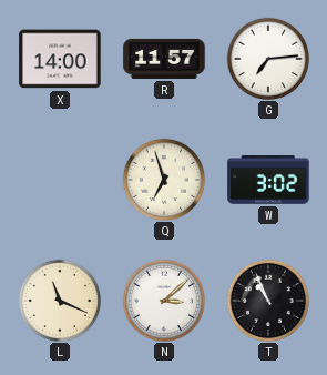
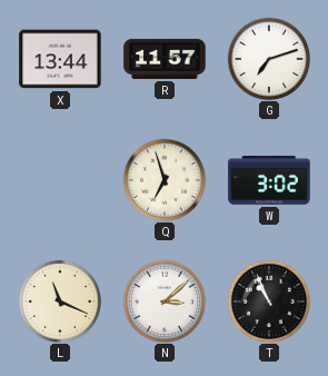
X: 14:00 -> 13:44 (60, 59)
G: 7:14 -> 7:12 (268, 58)
